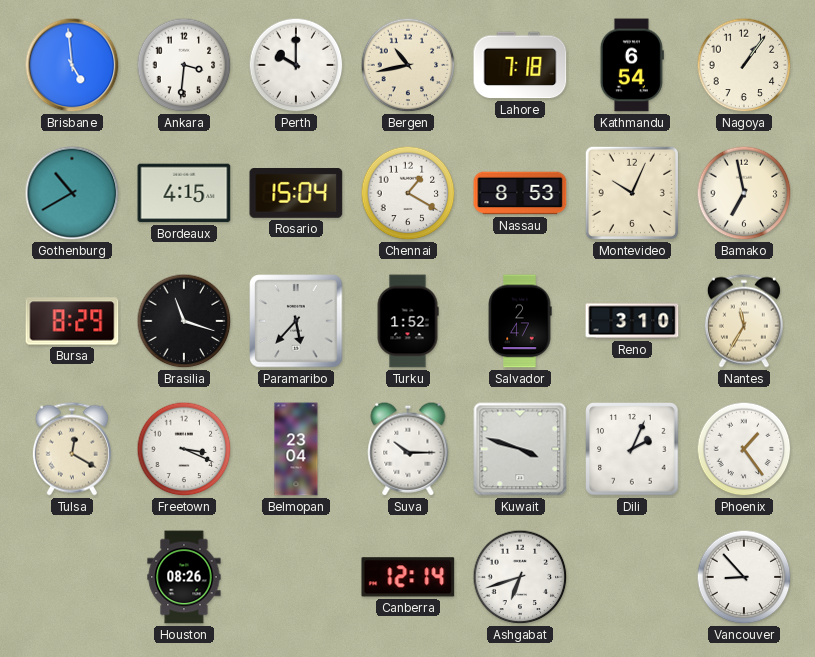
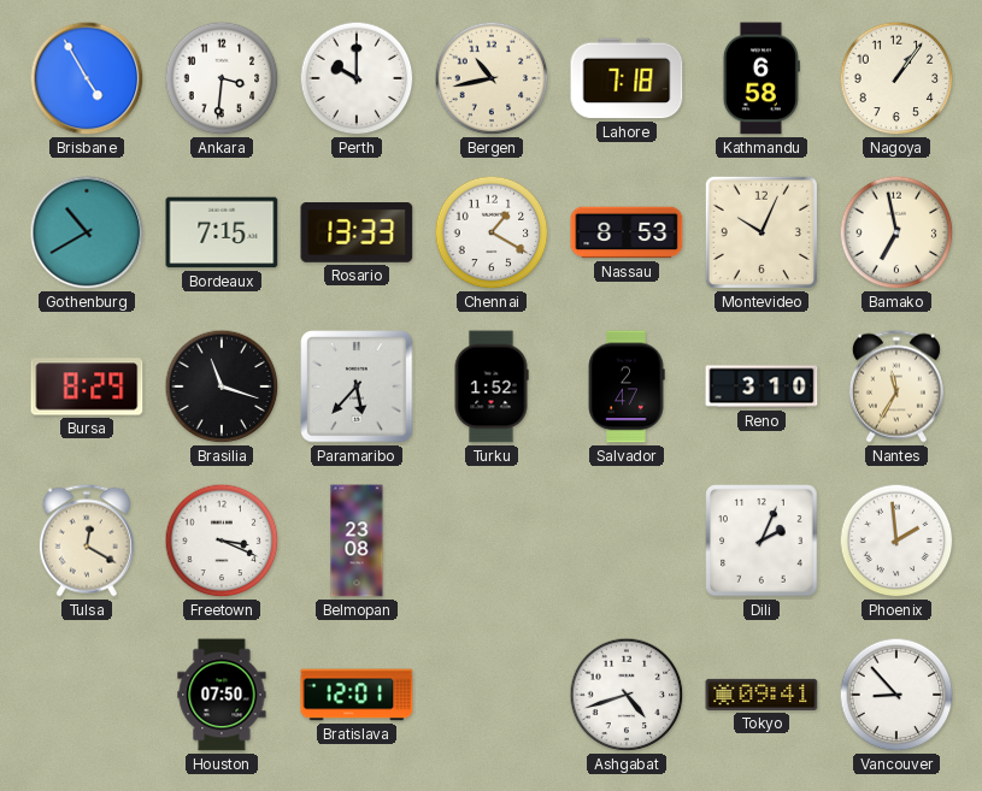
Brisbane: 4:59 -> 4:55 (87, 78)
Kathmandu: 6:54 -> 6:58 (762, 78)
Bordeaux: 4:15 -> 7:15 (222, 232)
Rosario: 15:04 -> 13:33 (357, 234)
Belmopan: 23:04 -> 23:08 (357, 541)
Suva: 10:15 -> none (408, 449)
Kuwait: 3:48 -> none (520, 449)
Phoenix: 1:24 -> 1:59 (896, 541)
Houston: 08:26 -> 07:50 (222, 695)
Bratislava: none -> 12:01 (357, 695)
Canberra: 12:14 -> none (408, 577)
Ashgabat: 6:42 -> 4:42 (627, 695)
Tokyo: none -> 09:41 (762, 695)
